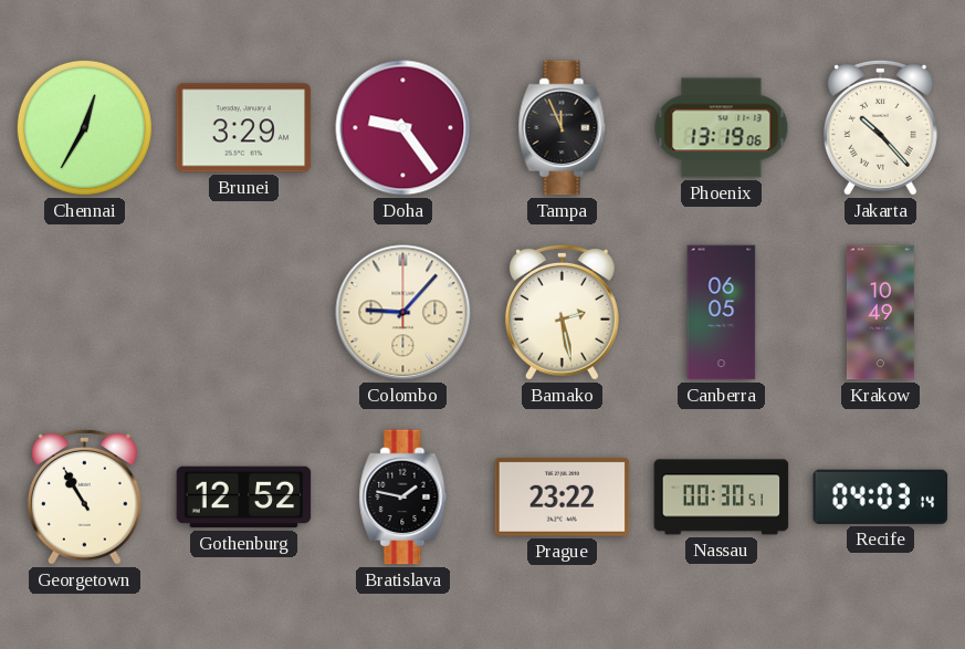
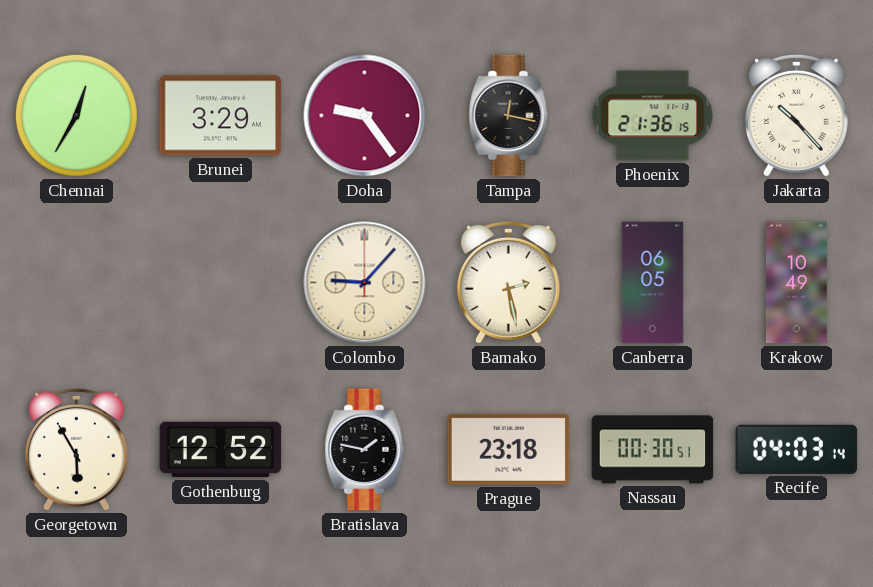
Tampa: 11:56 -> 12:17 (509, 116)
Phoenix: 13:19 -> 21:36 (653, 116)
Georgetown: 10:55 -> 5:55 (76, 449)
Prague: 23:22 -> 23:18 (509, 449)
